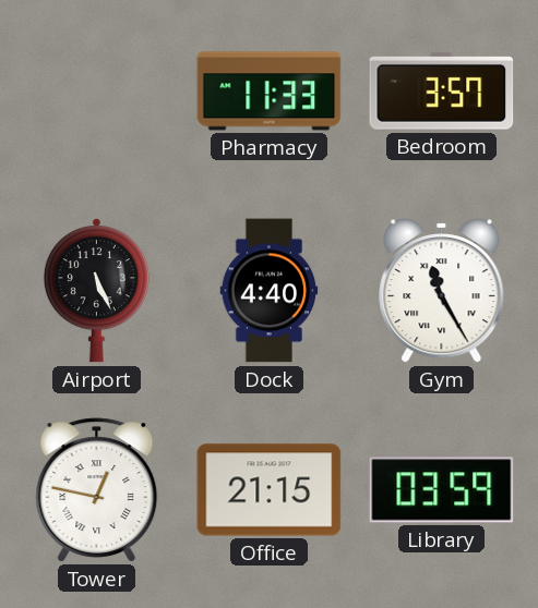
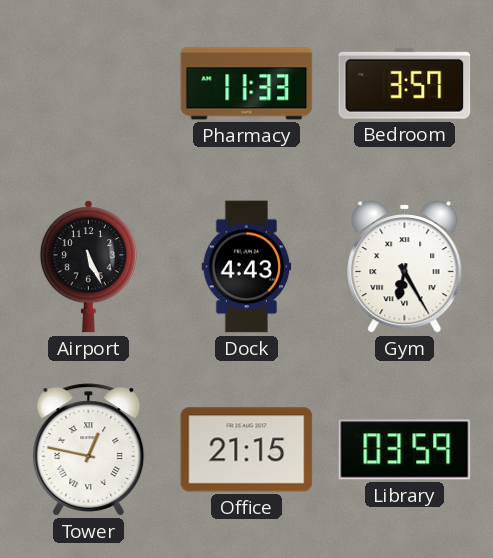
Dock: 4:40 -> 4:43 (247, 267)
Gym: 11:25 -> 6:25 (405, 267)
